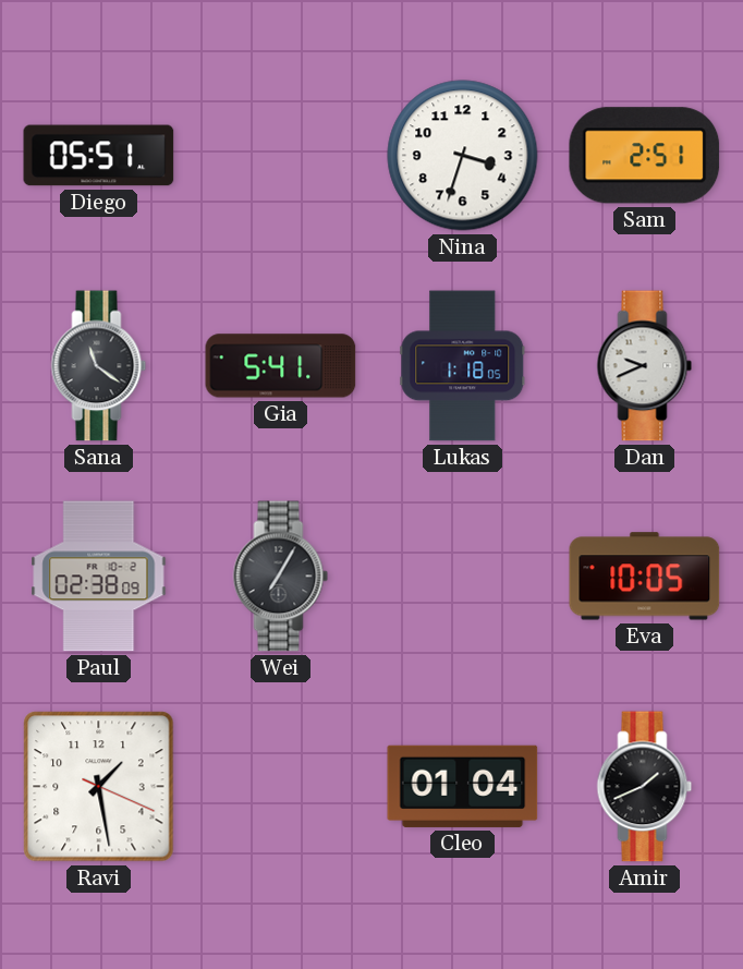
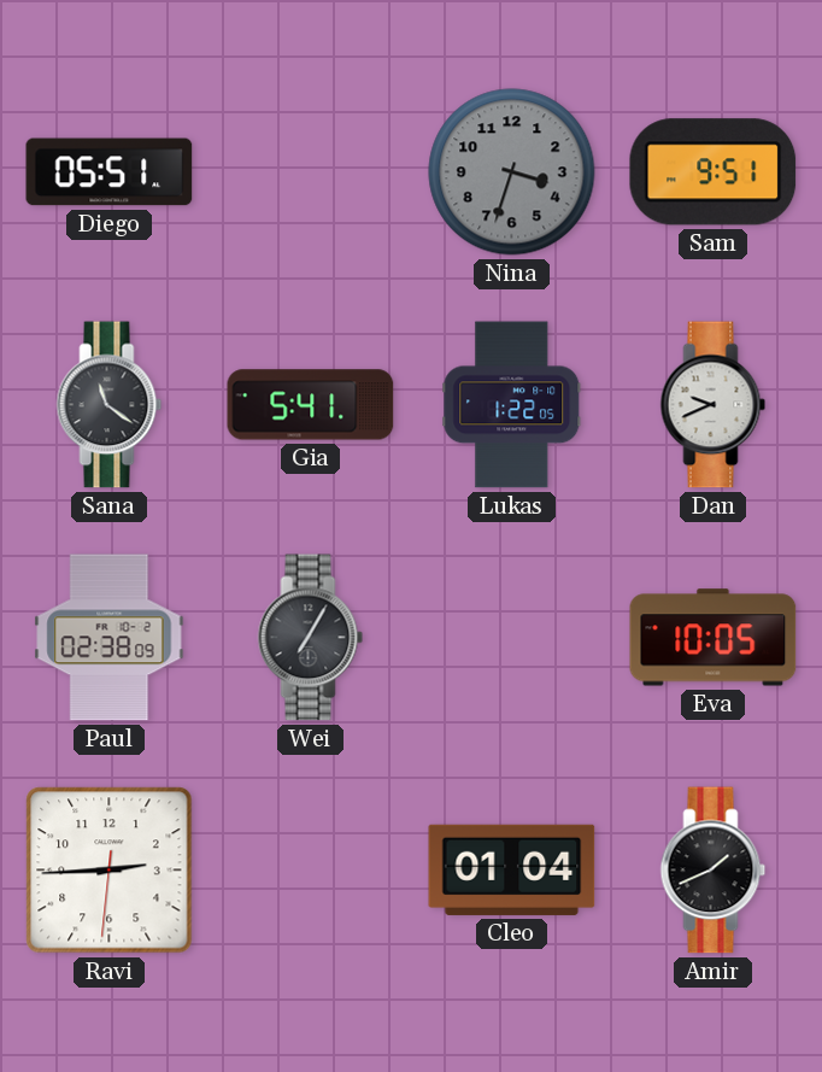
Nina dial: white -> grey (512, 172)
Sam: 2:51 -> 9:51 (714, 172)
Lukas: 1:18 -> 1:22 (512, 405)
Ravi: 1:28 -> 2:44 (110, 871)
